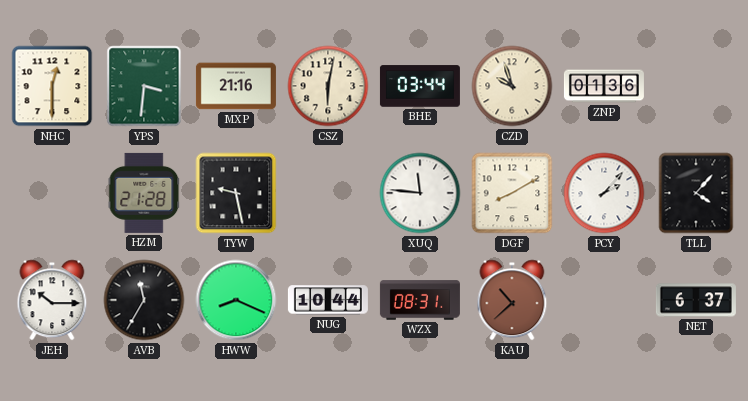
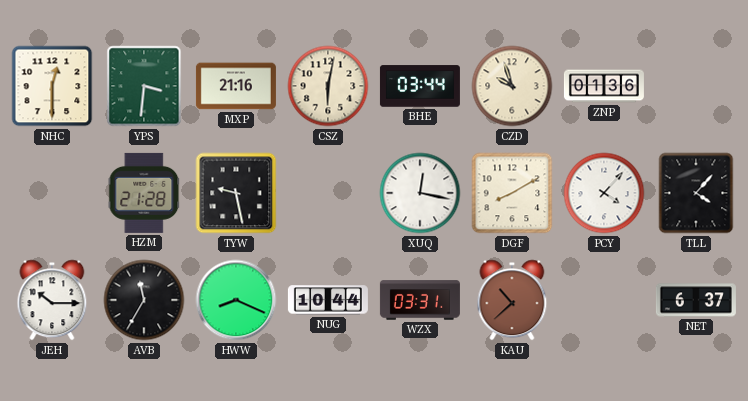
XUQ: 11:46 -> 12:17 (420, 193)
PCY: 2:07 -> 4:07 (604, 193)
WZX: 08:31 -> 03:31 (420, 300)
